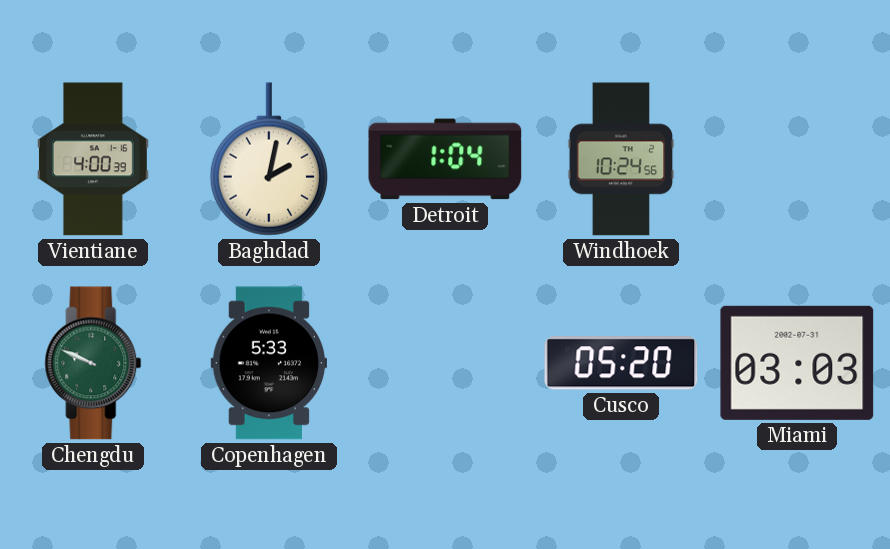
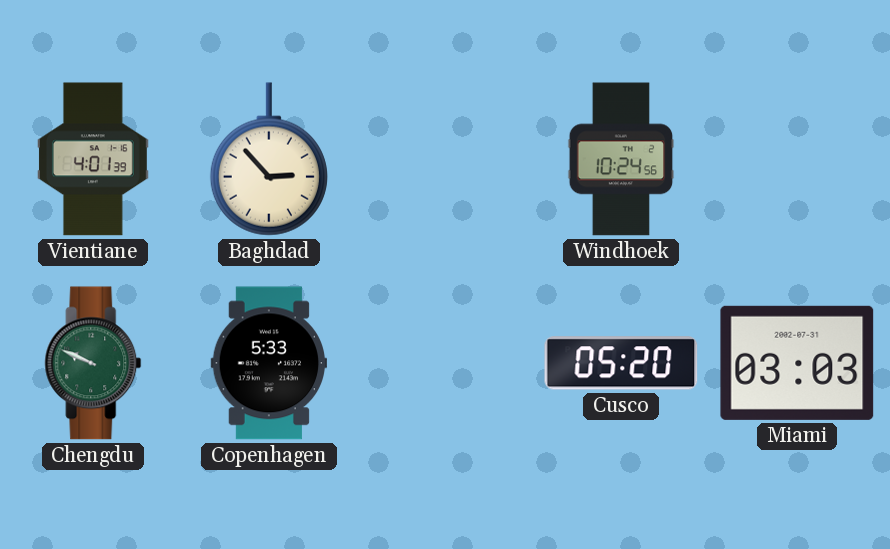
Vientiane: 4:00 -> 4:01 (93, 159)
Baghdad: 2:02 -> 2:53 (269, 159)
Detroit: 1:04 -> none (445, 159)
